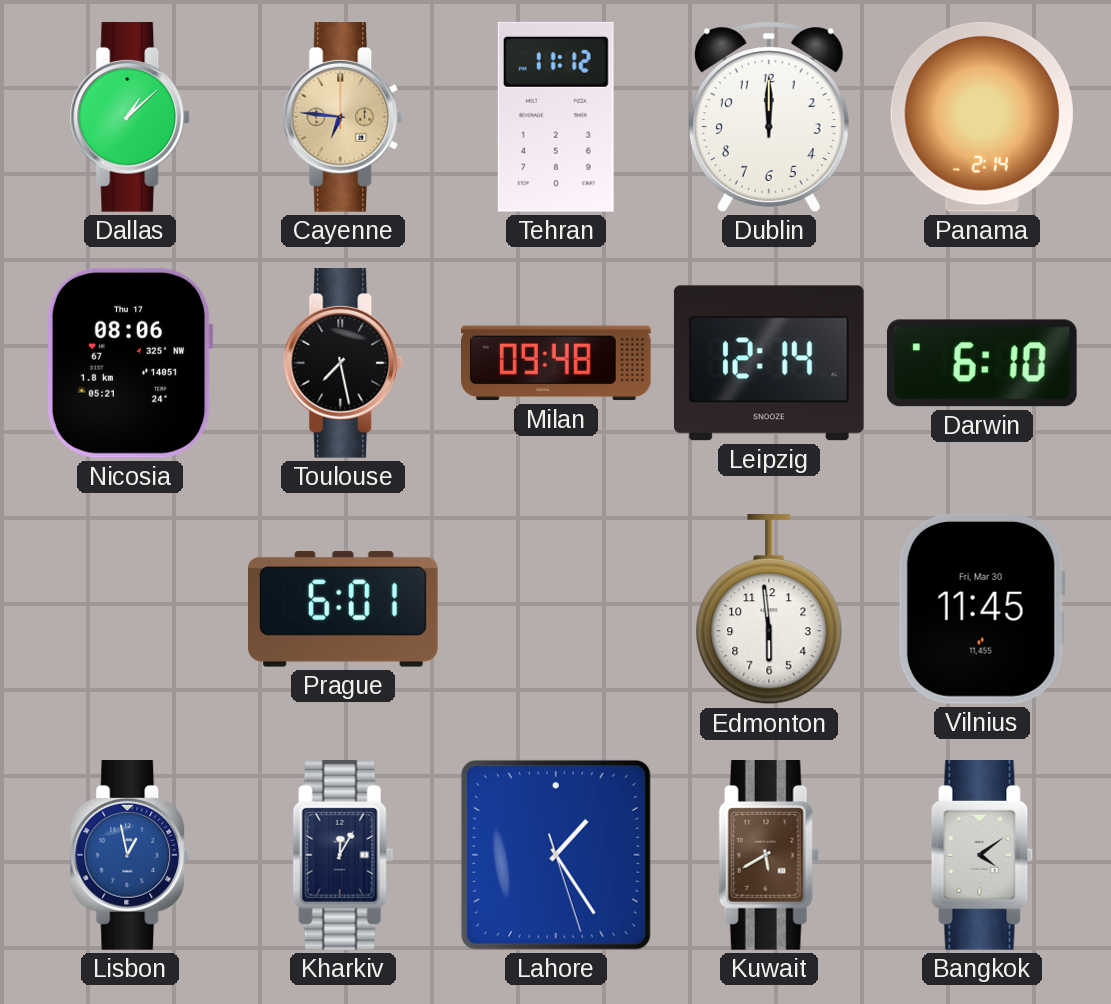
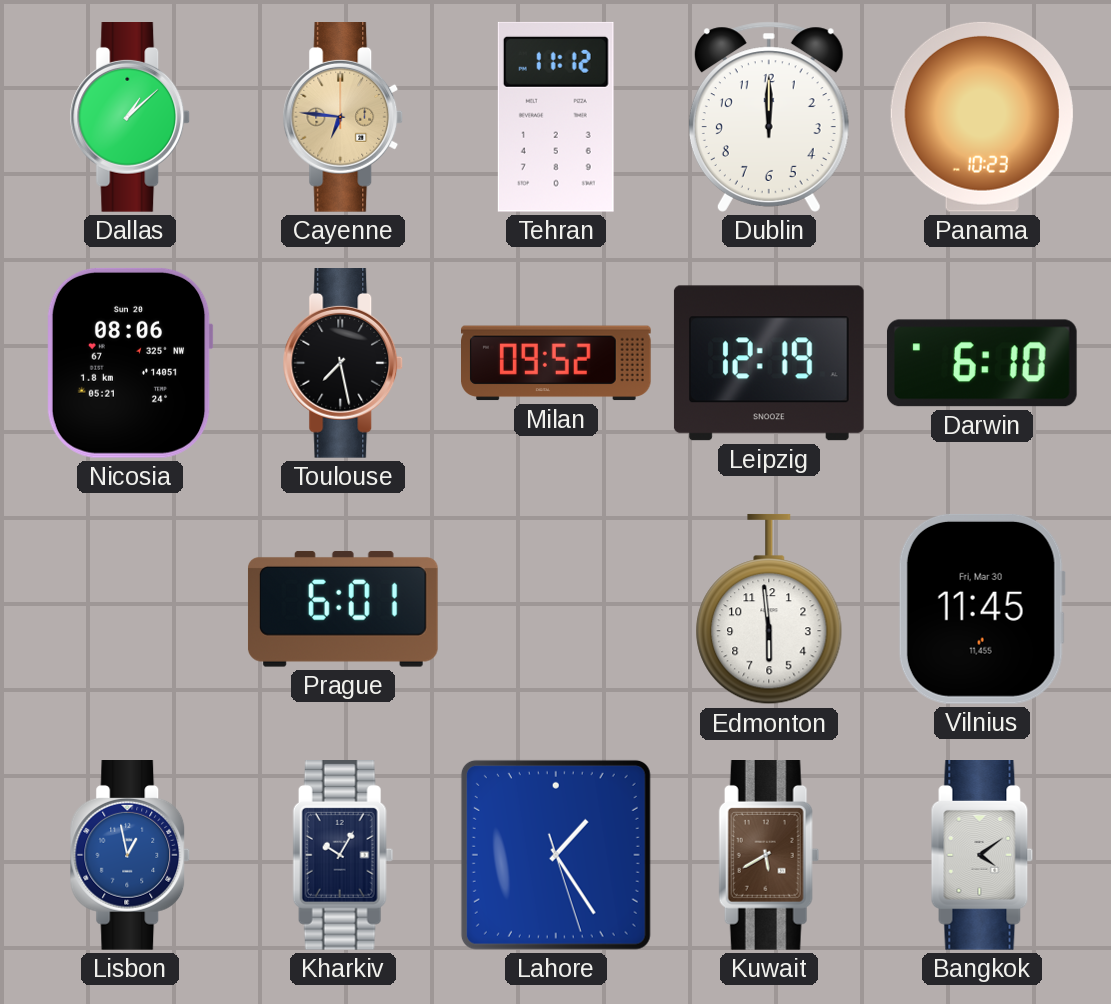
Panama: 2:14 -> 10:23 (982, 117)
Nicosia date: Thu 17 -> Sun 20 (130, 363)
Milan: 09:48 -> 09:52 (557, 363)
Leipzig: 12:14 -> 12:19 (769, 363)
Kharkiv: 12:05 -> 10:05 (343, 856)
